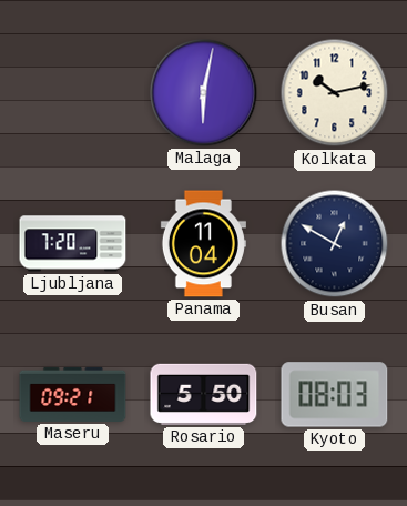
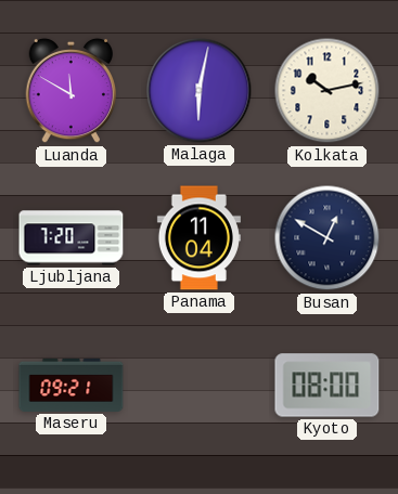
Luanda: none -> 11:50 (72, 91)
Rosario: 5:50 -> none (204, 394)
Kyoto: 08:03 -> 08:00 (328, 386)
